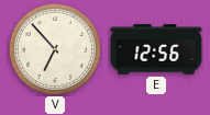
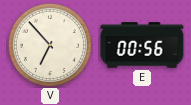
E: 12:56 -> 00:56 (142, 45)
